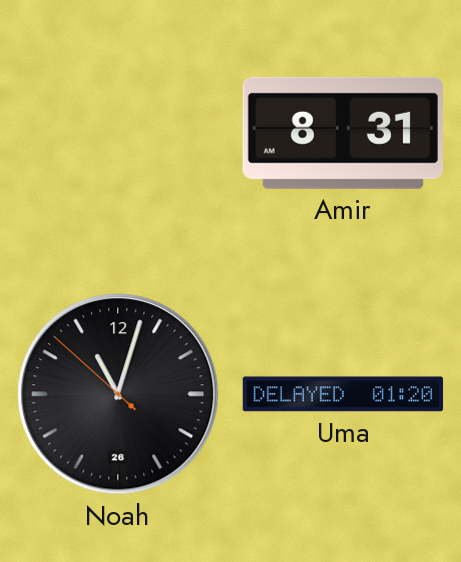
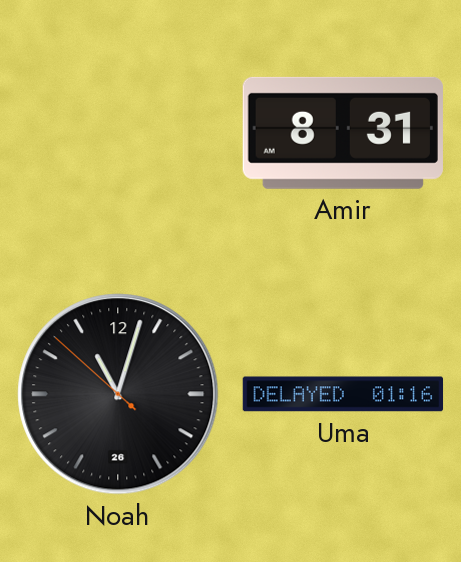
Uma: 01:20 -> 01:16 (343, 394)
